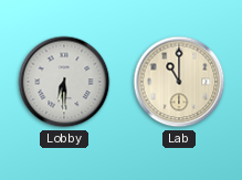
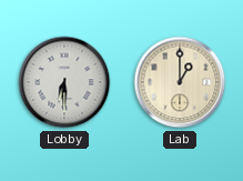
Lab: 11:00 -> 1:00 (180, 82)
